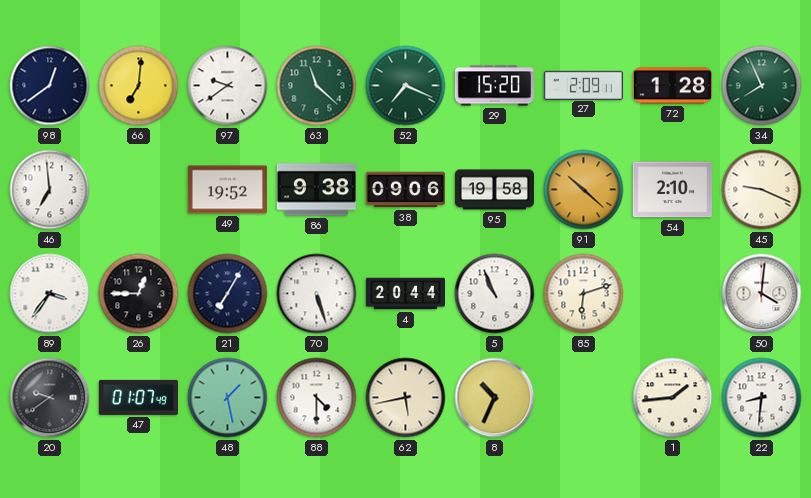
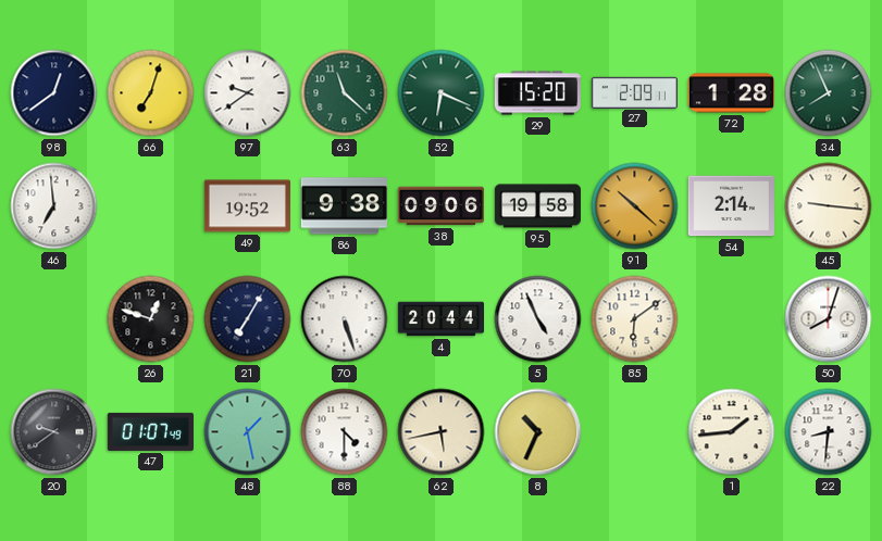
66: 7:01 -> 7:03 (151, 93)
52: 7:19 -> 6:19 (442, 93)
54: 2:10 -> 2:14 (731, 206)
45: 9:19 -> 9:16 (829, 206)
89: 3:36 -> none (50, 294)
26: 12:45 -> 12:48 (151, 319)
5: 10:56 -> 4:56 (538, 319)
85: 6:12 -> 6:09 (635, 319)
50: 4:01 -> 8:03 (829, 319)
